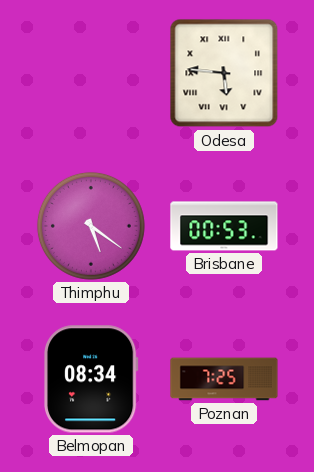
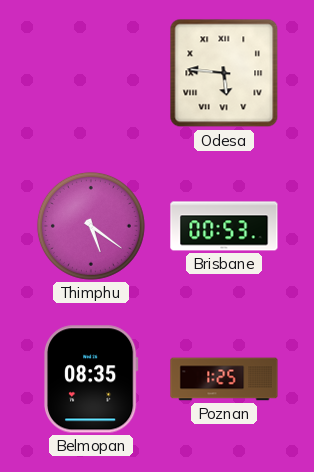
Belmopan: 08:34 -> 08:35 (91, 379)
Poznan: 7:25 -> 1:25 (224, 379)
